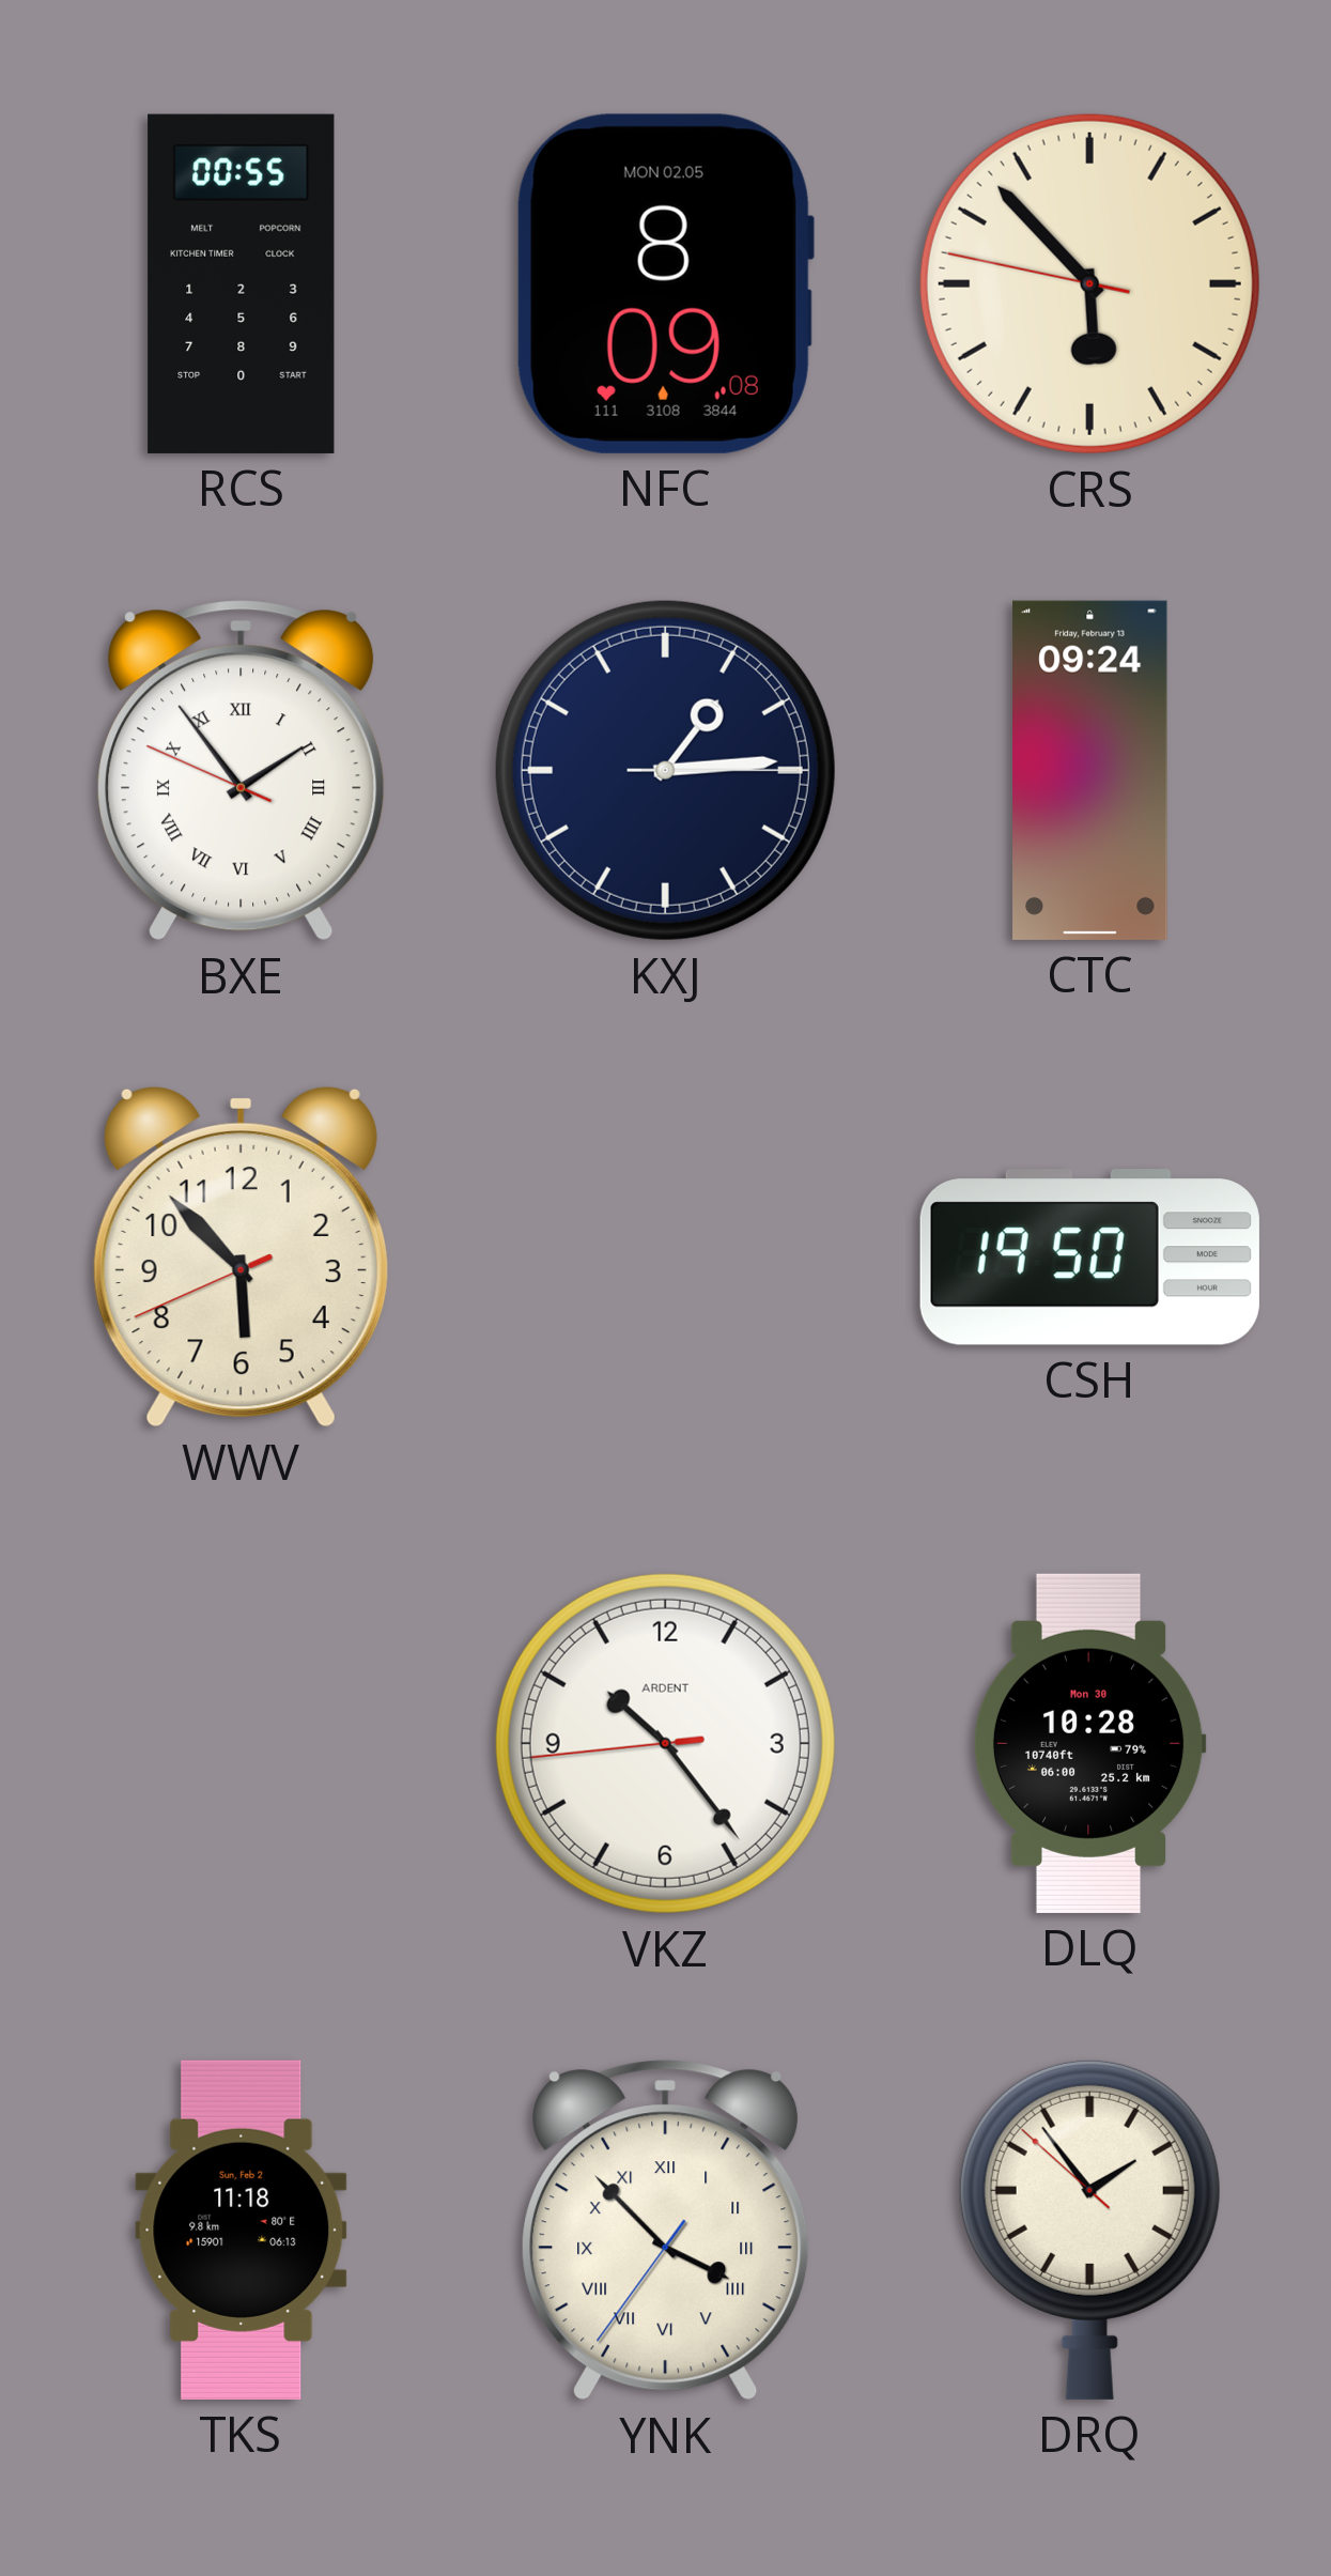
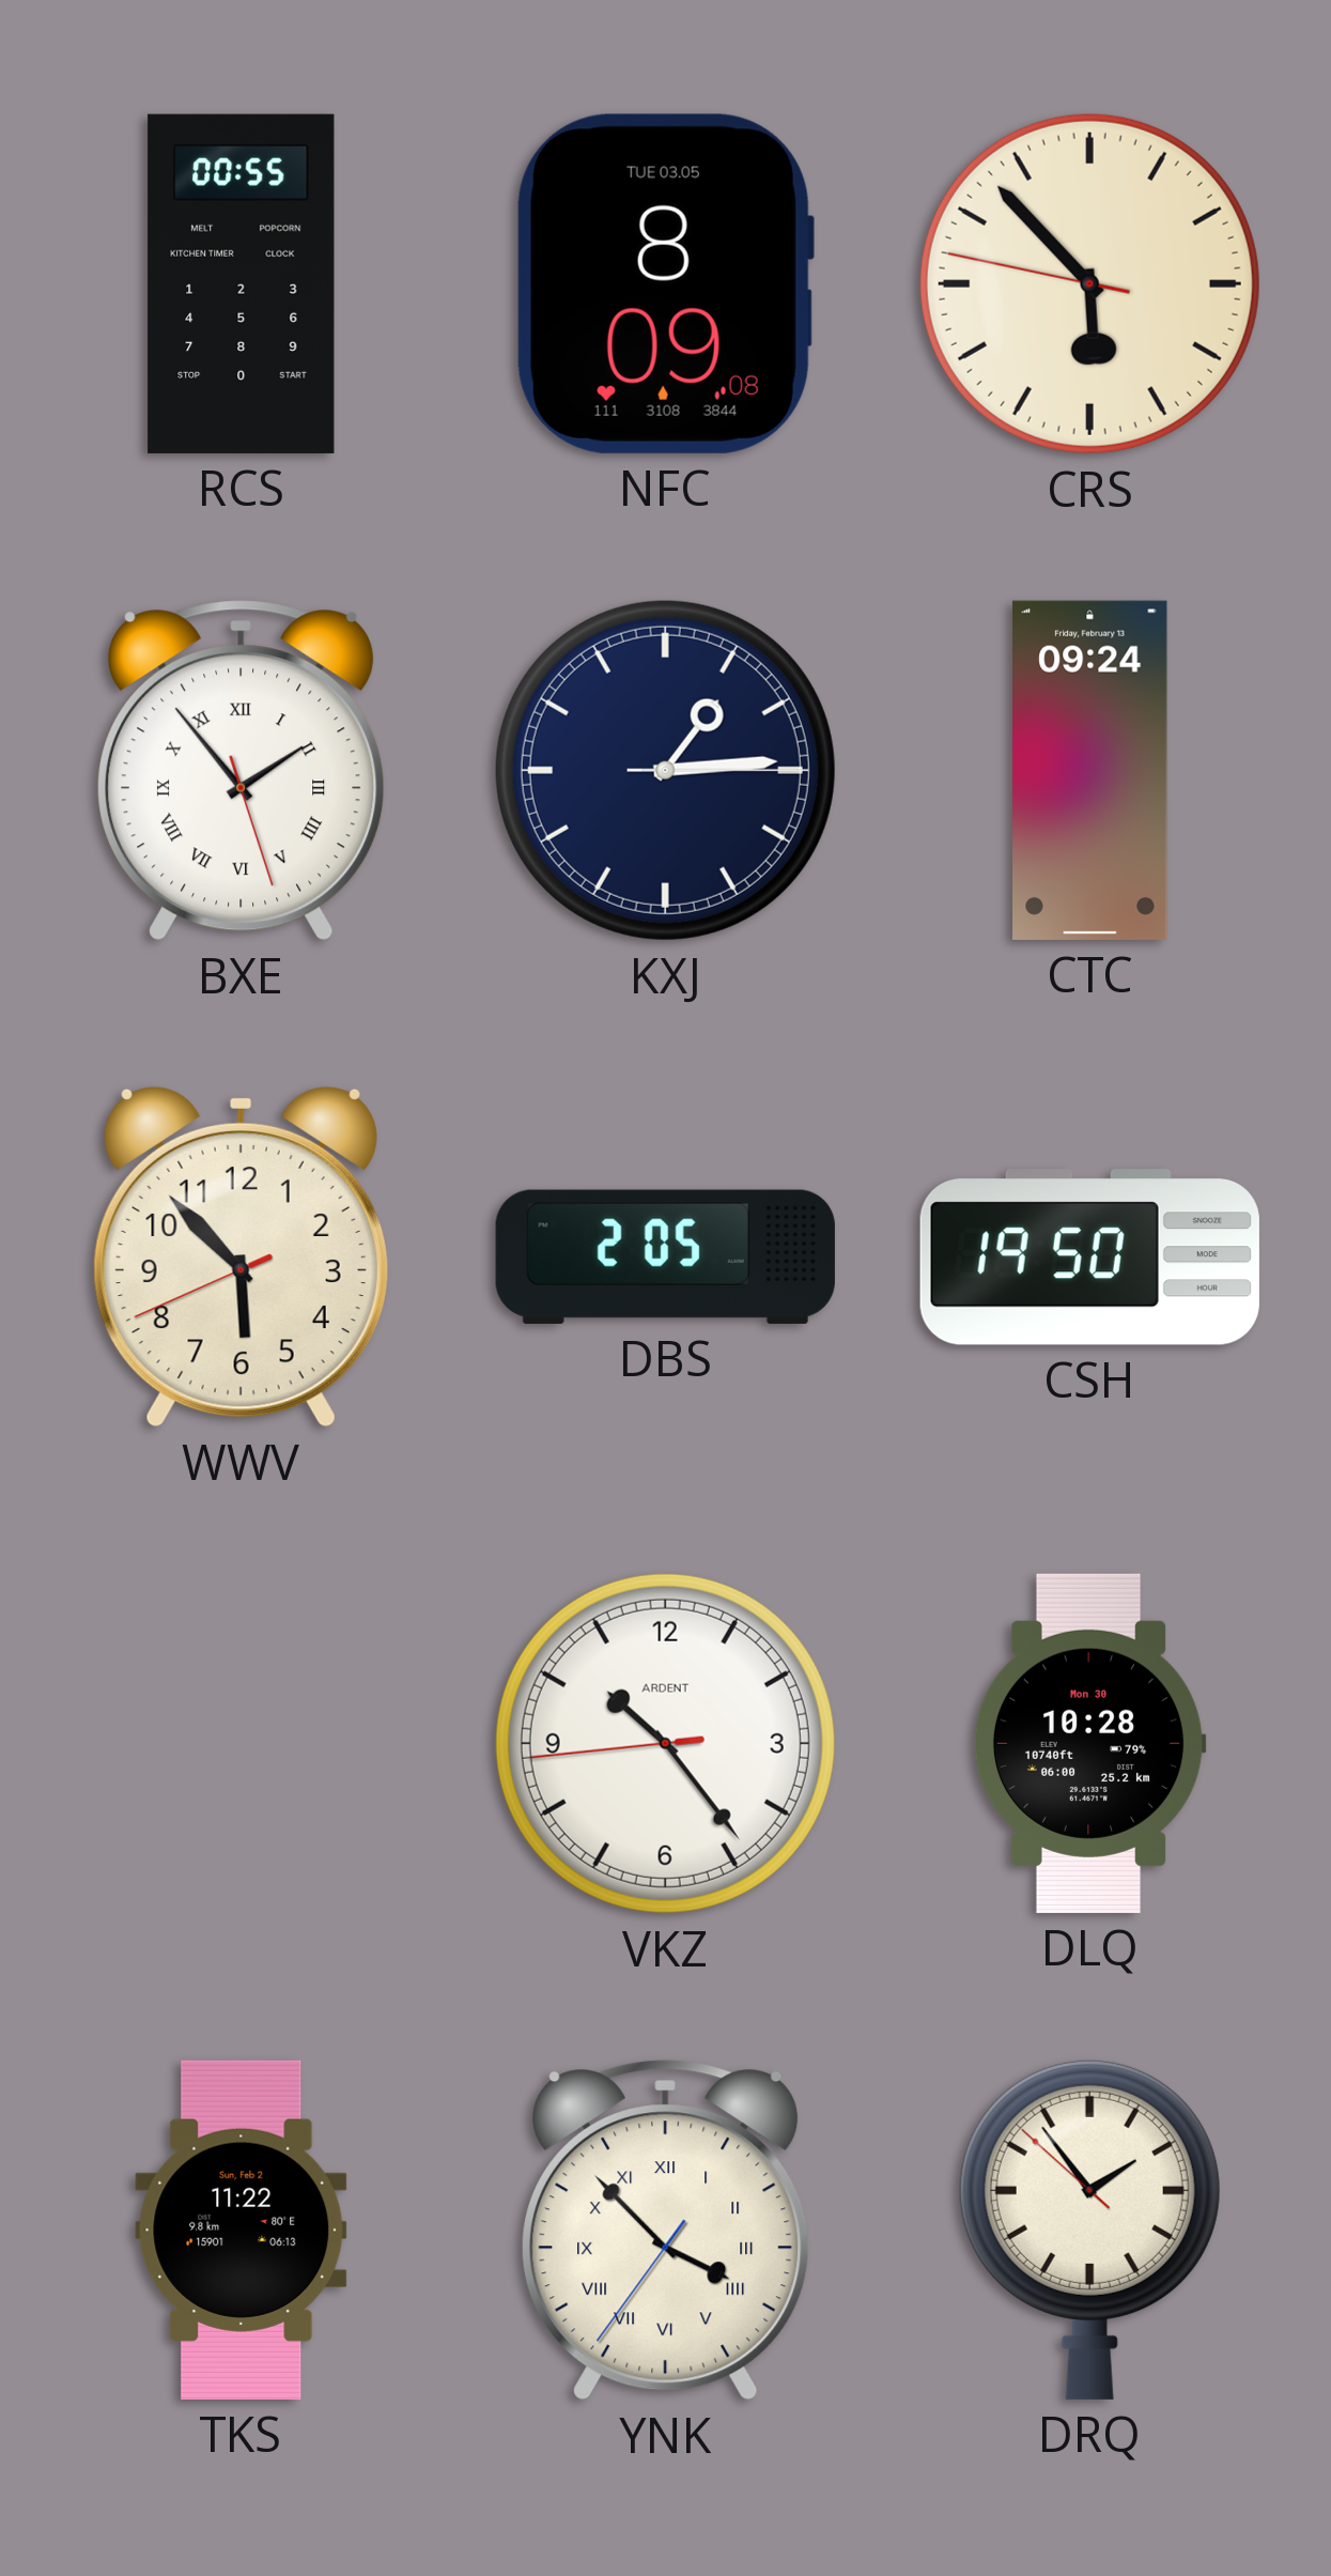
NFC date: MON 02.05 -> TUE 03.05 (665, 283)
BXE: 1:53:49 -> 1:53:27 (242, 771)
DBS: none -> 2:05 (665, 1256)
TKS: 11:18 -> 11:22 (242, 2230)
